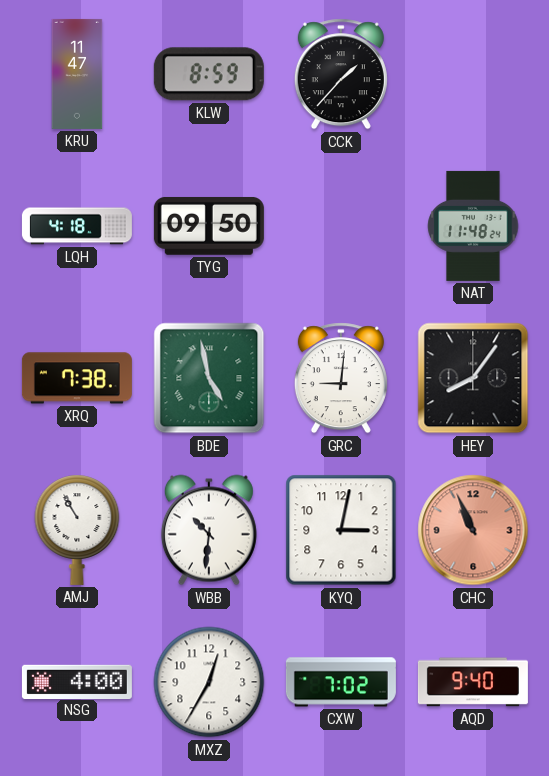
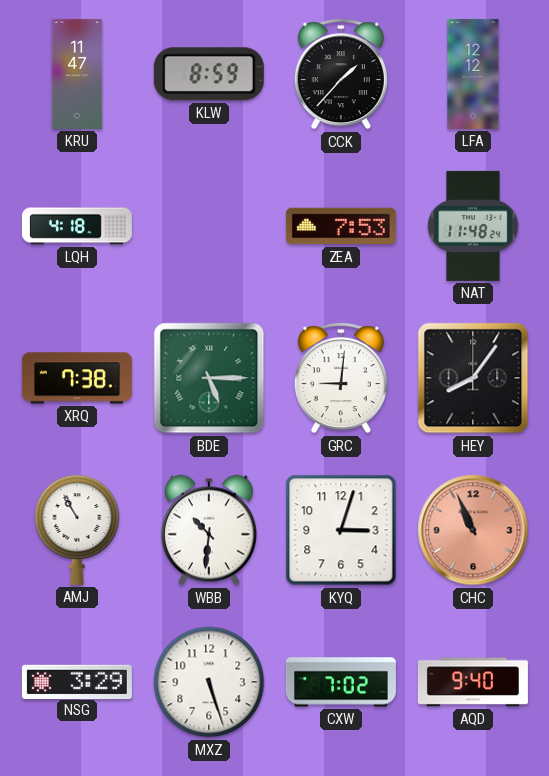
LFA: none -> 12:12 (473, 74)
TYG: 09:50 -> none (209, 226)
ZEA: none -> 7:53 (341, 226)
BDE: 4:58 -> 5:15 (209, 378)
KYQ: 3:02 -> 3:03 (341, 530)
NSG: 4:00 -> 3:29 (77, 681)
MXZ: 12:35 -> 5:27 (209, 682)
